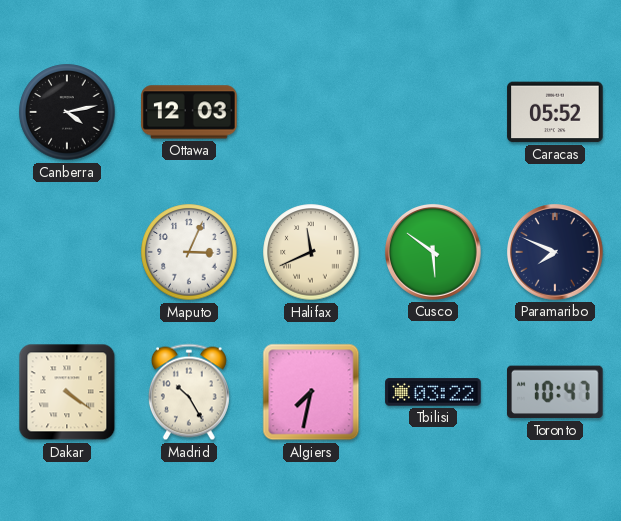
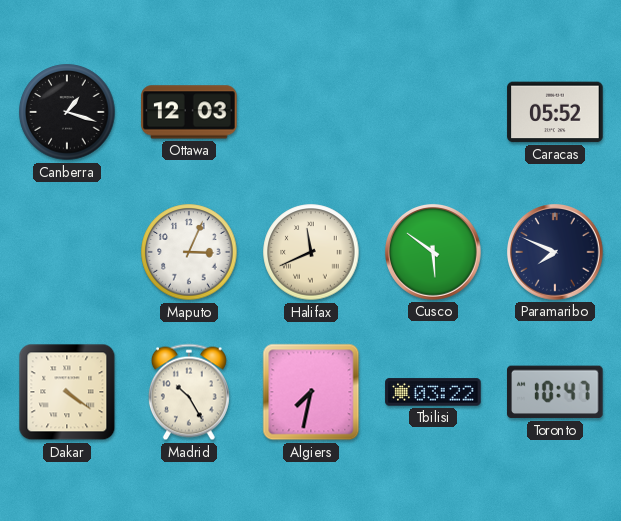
Canberra: 4:13 -> 1:18 (67, 112)
